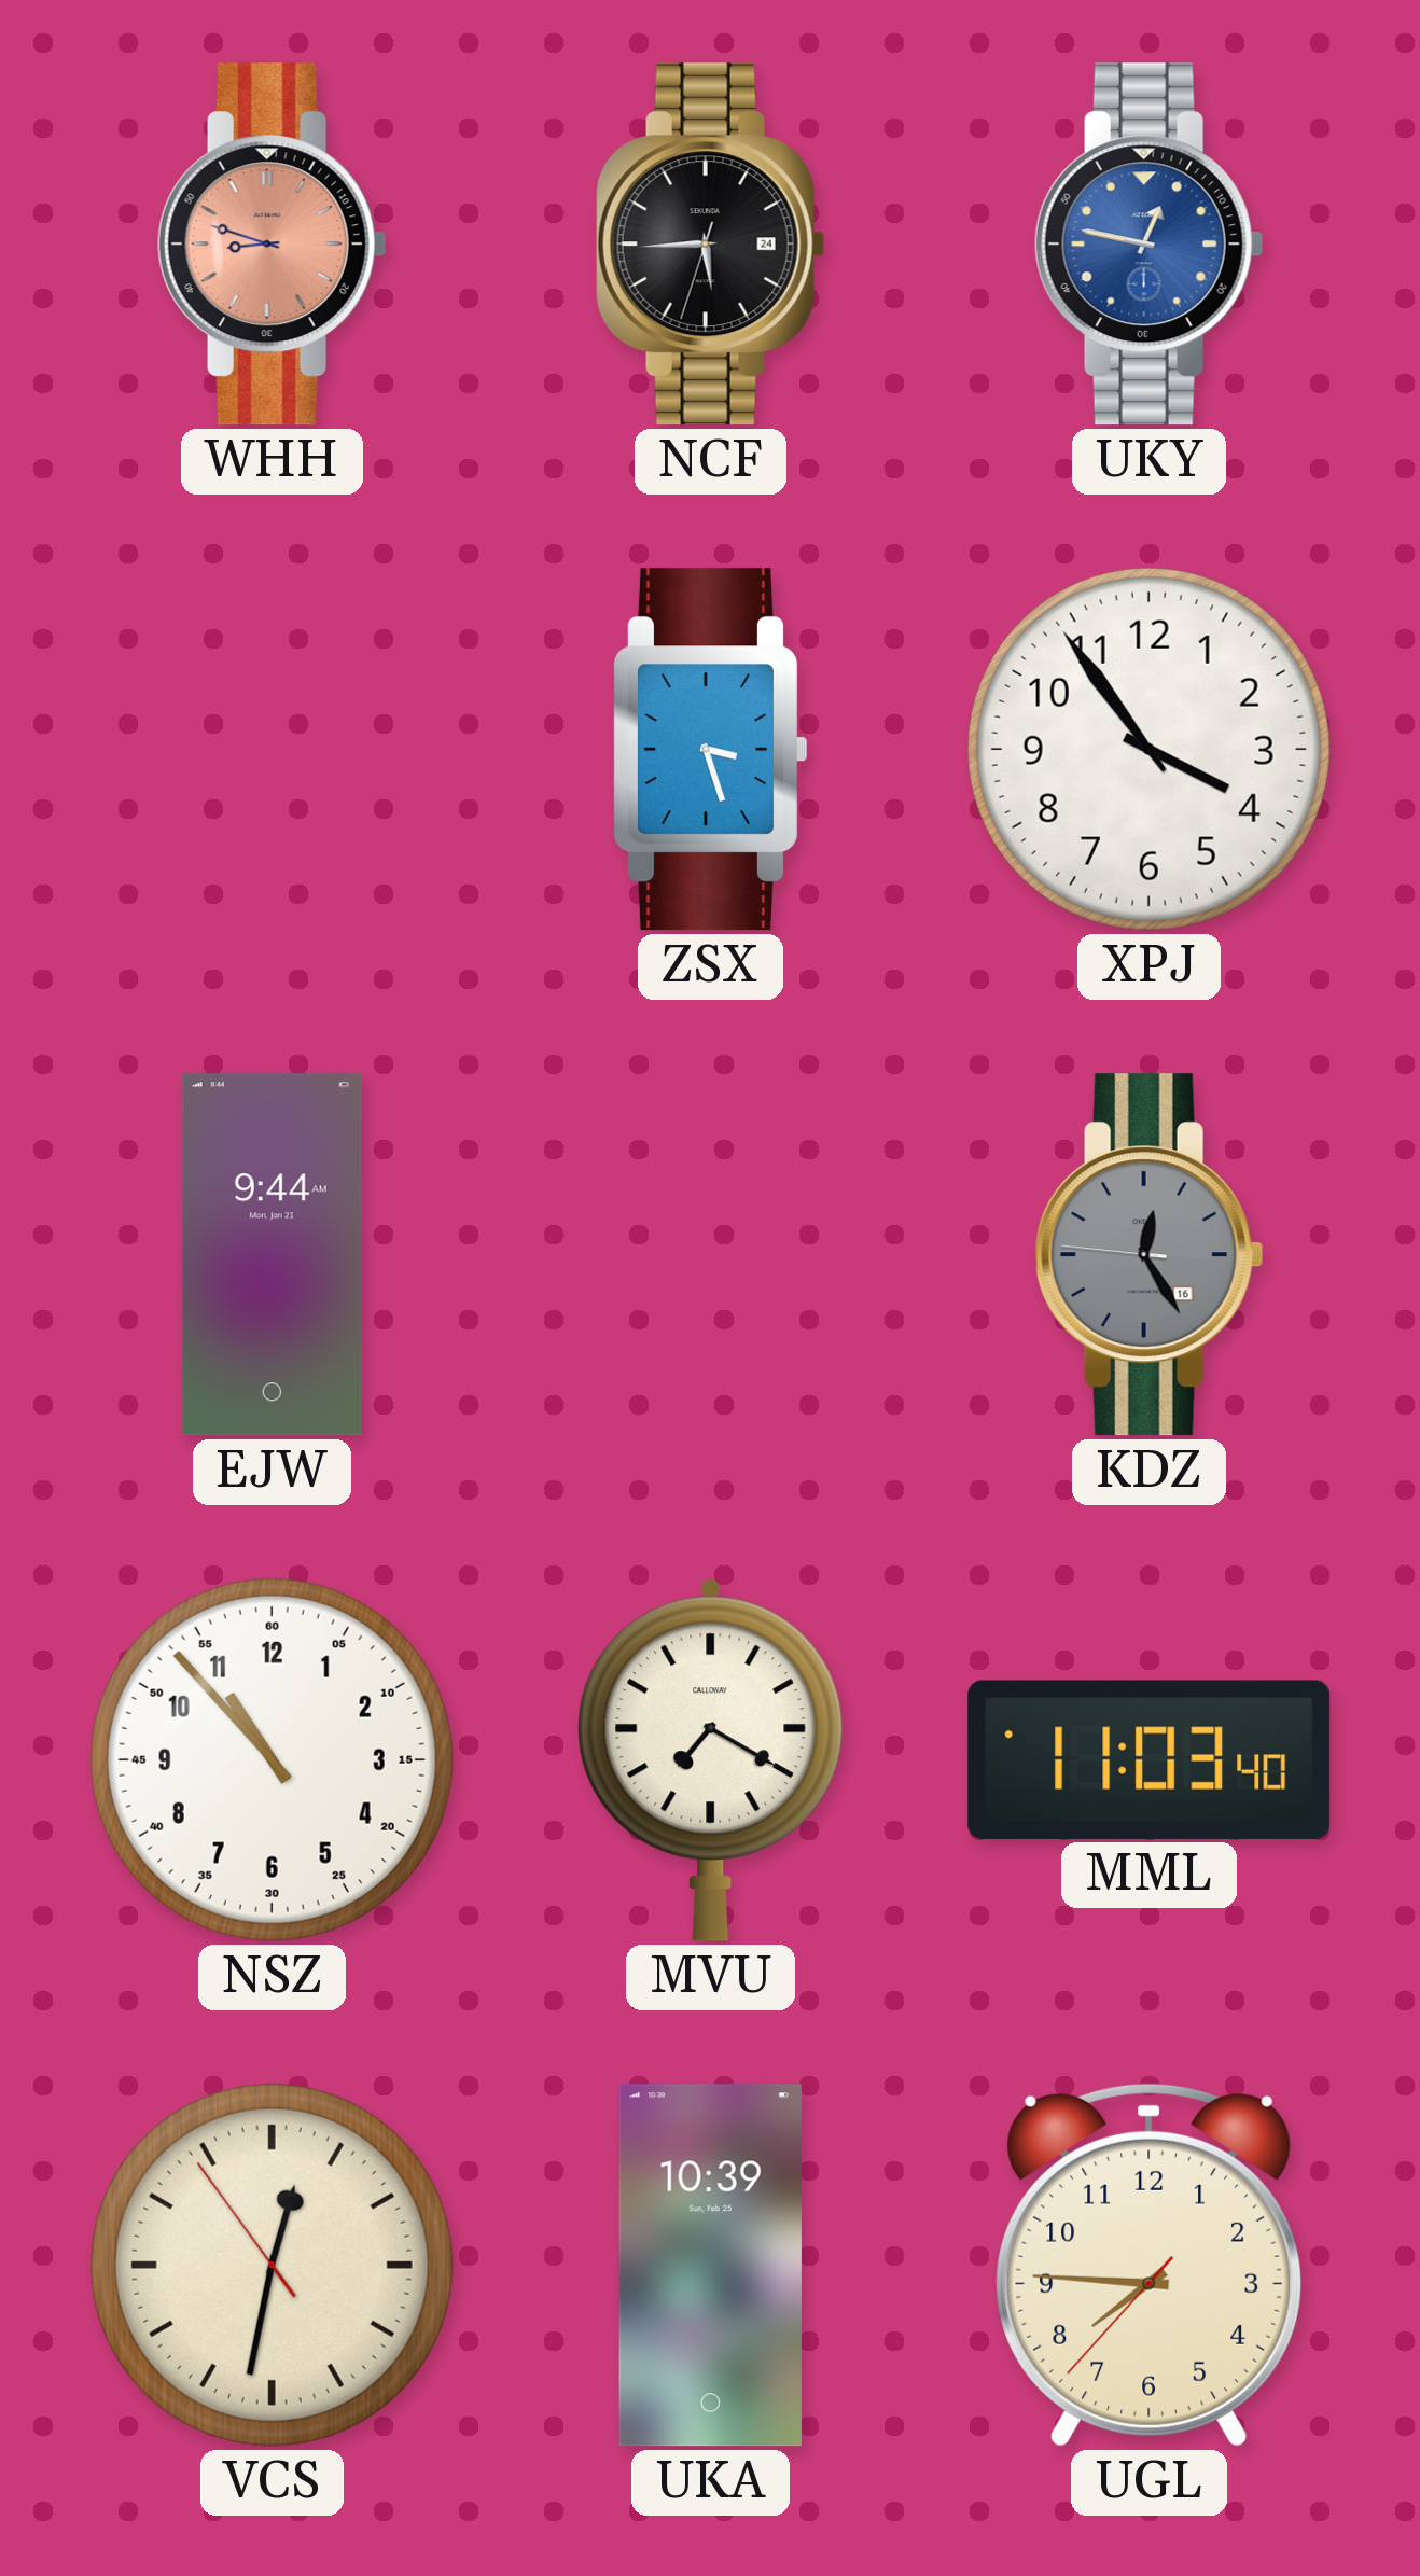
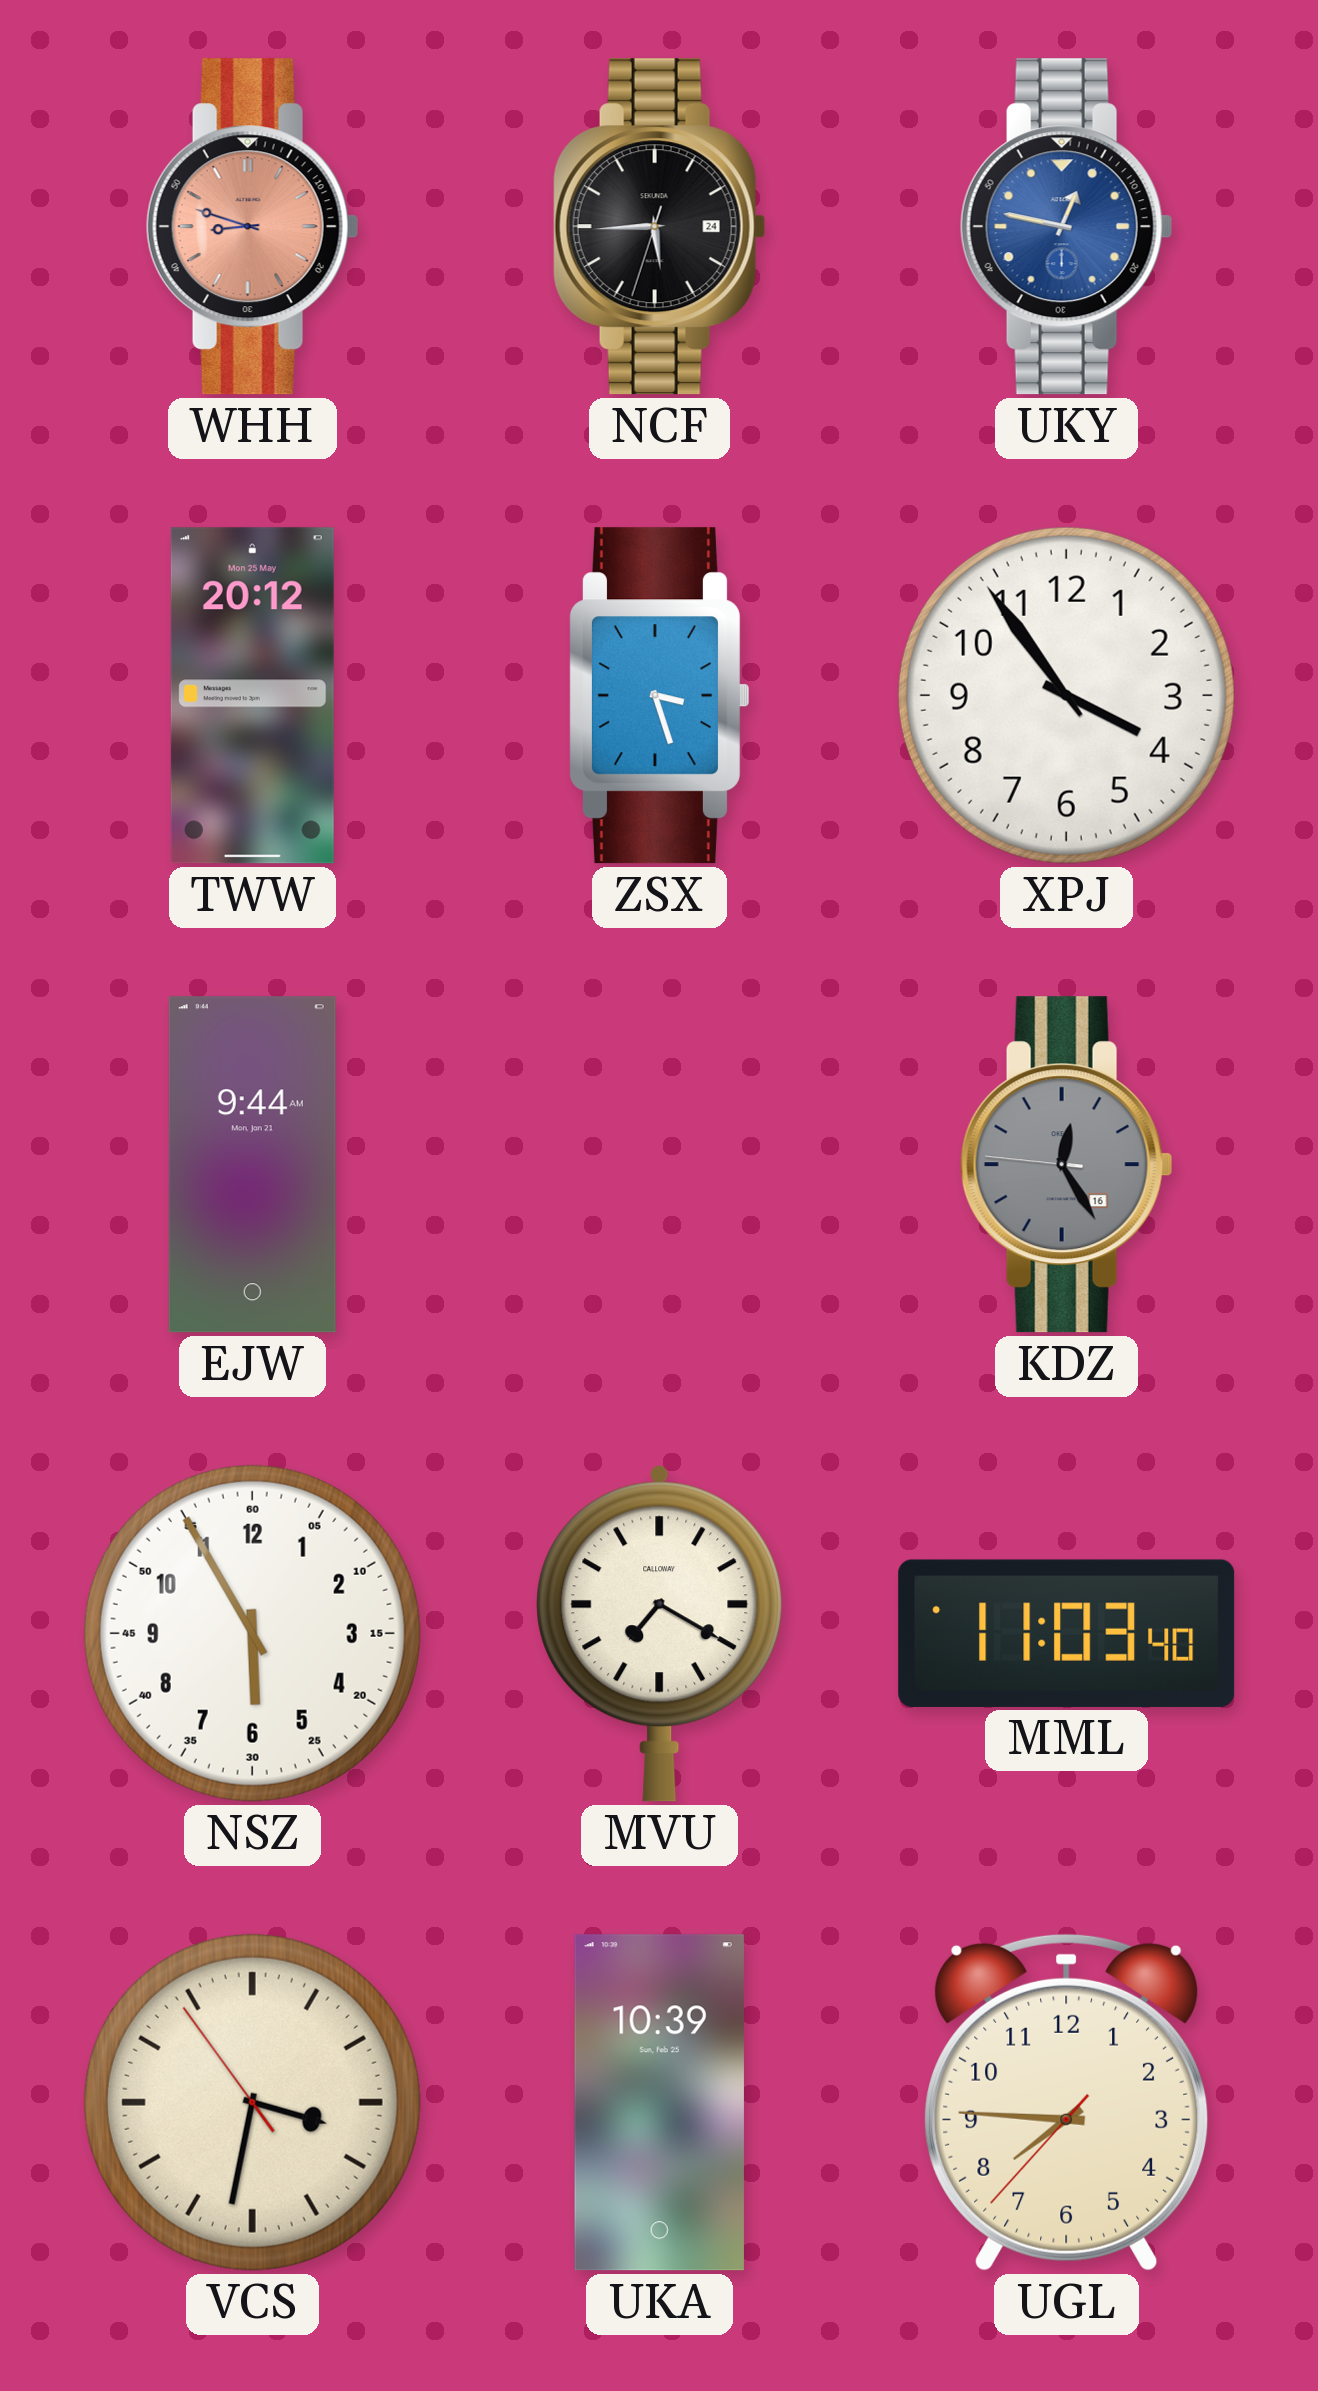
TWW: none -> 20:12 (252, 696)
NSZ: 10:53 -> 5:55 (252, 1633)
VCS: 12:31 -> 3:31 (252, 2102)
